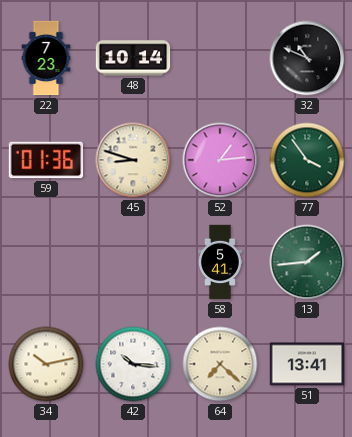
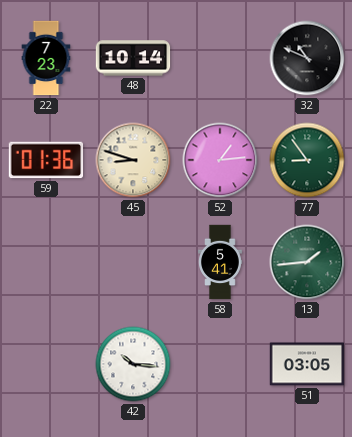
77: 3:54 -> 8:54 (307, 160)
34: 10:13 -> none (46, 364)
64: 7:22 -> none (220, 364)
51: 13:41 -> 03:05 (307, 364)
